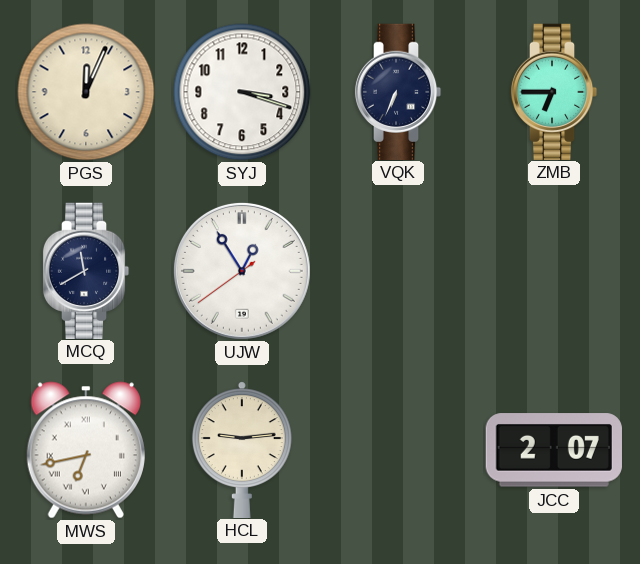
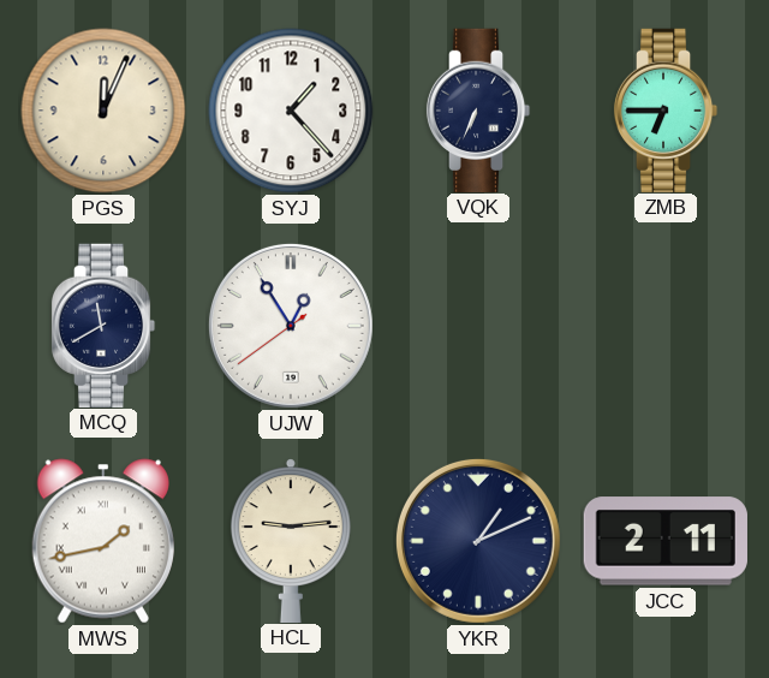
SYJ: 3:18 -> 1:23 (291, 111)
MWS: 6:43 -> 1:43 (103, 541)
YKR: none -> 1:11 (478, 541)
JCC: 2:07 -> 2:11 (666, 541)
